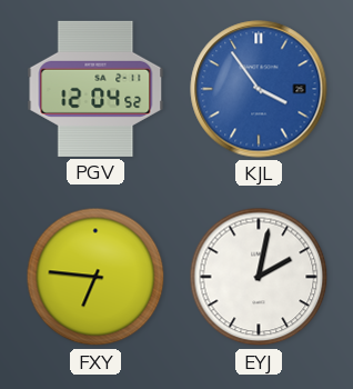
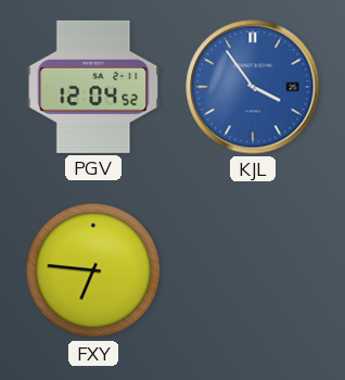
EYJ: 2:02 -> none (259, 277)
